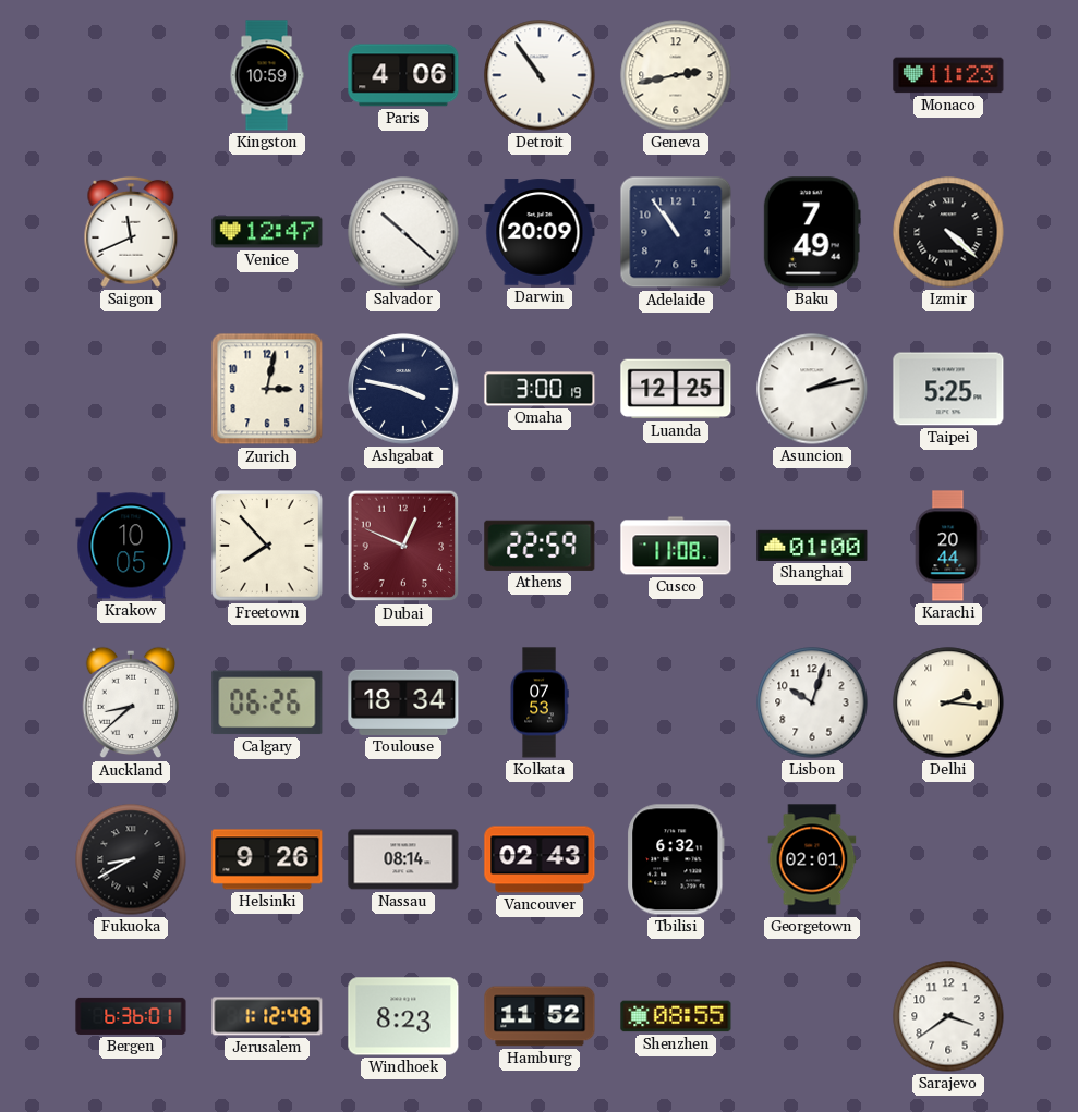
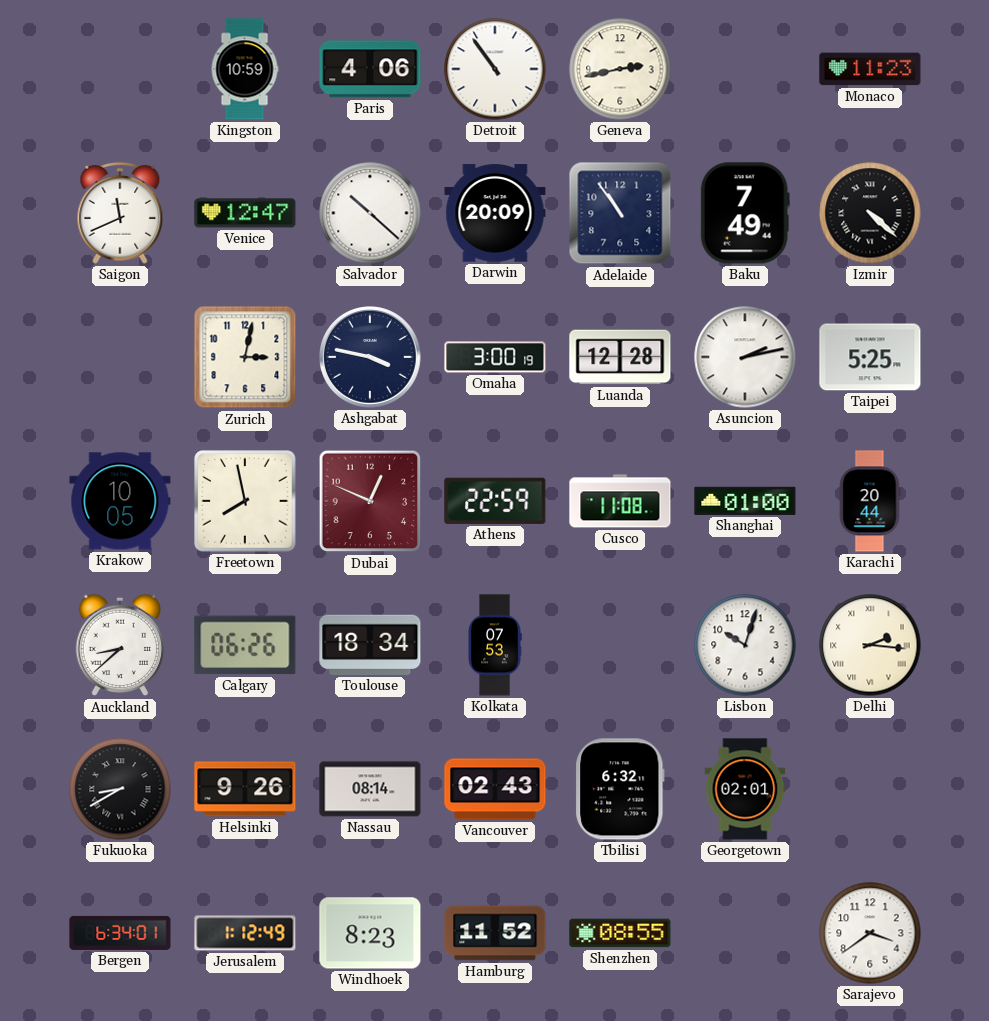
Luanda: 12:25 -> 12:28 (620, 357)
Freetown: 7:53 -> 7:58 (245, 501)
Bergen: 6:36 -> 6:34 (120, 933)
